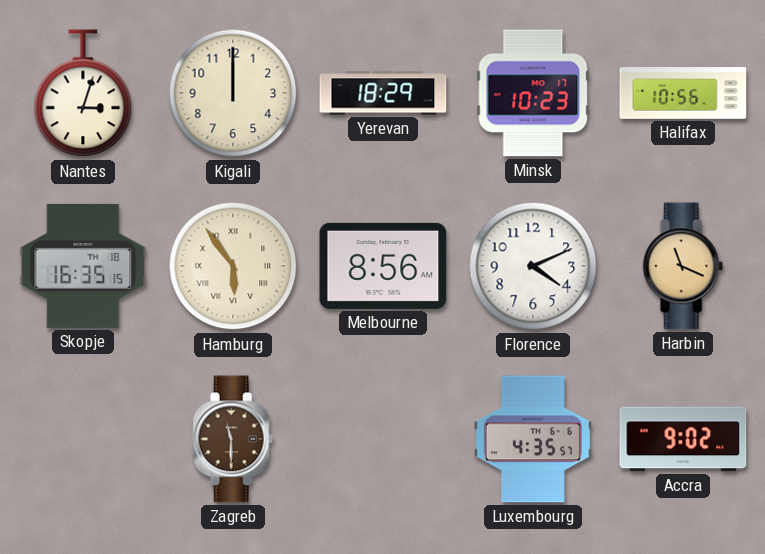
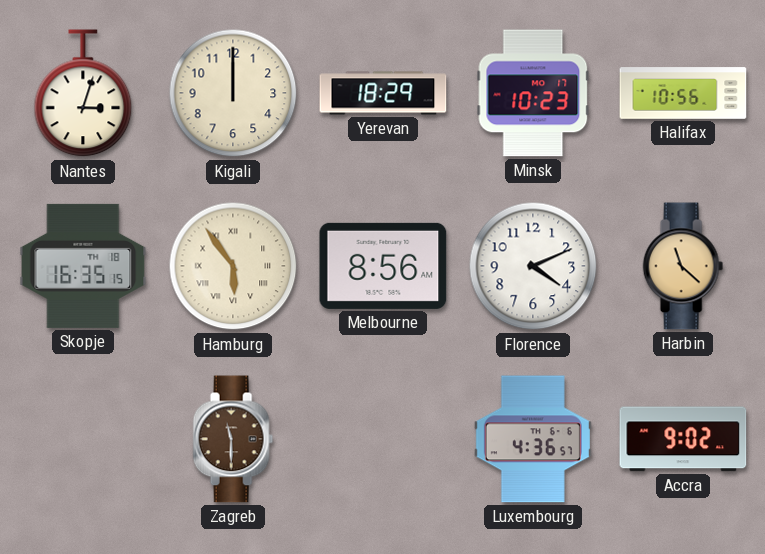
Harbin: 11:19 -> 11:22 (683, 266)
Luxembourg: 4:35 -> 4:36 (533, 439)
